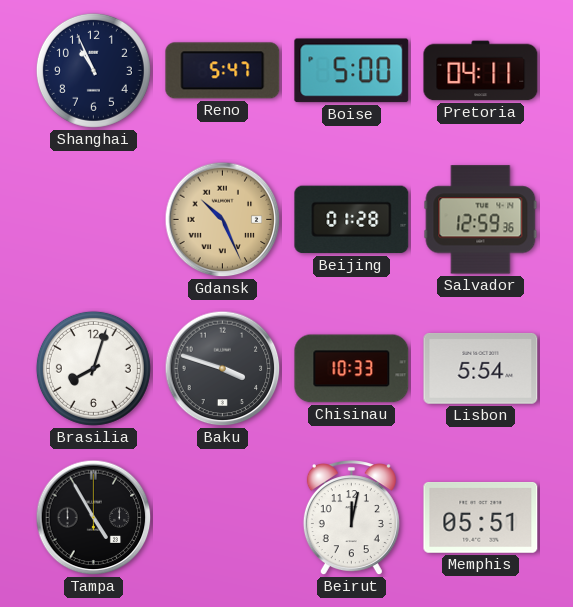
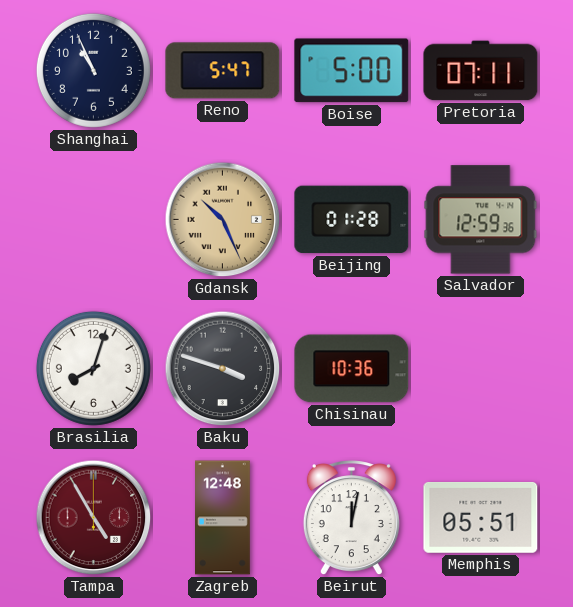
Pretoria: 04:11 -> 07:11 (481, 71)
Chisinau: 10:33 -> 10:36 (352, 369)
Lisbon: 5:54 -> none (481, 368)
Tampa dial: black -> burgundy (94, 518)
Zagreb: none -> 12:48 (223, 518)
